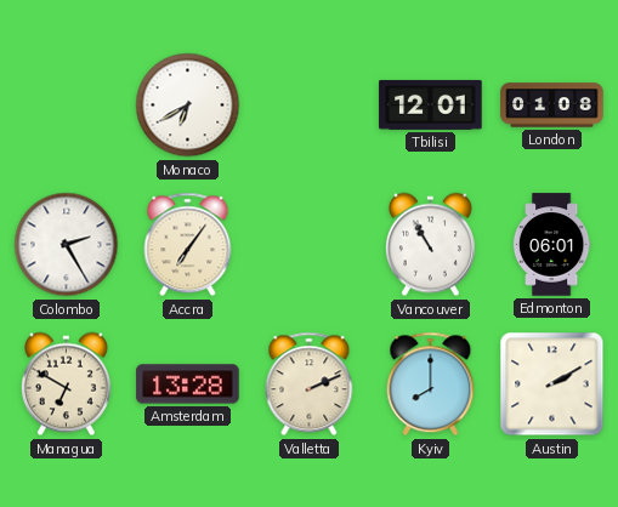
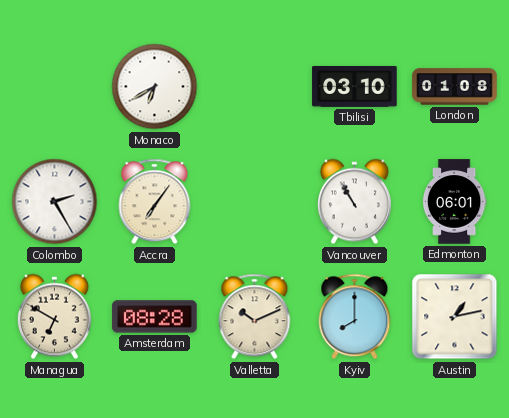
Tbilisi: 12:01 -> 03:10 (355, 86)
Amsterdam: 13:28 -> 08:28 (155, 317)
Valletta: 2:11 -> 10:11 (255, 317)
Austin: 2:10 -> 1:13 (455, 317)
